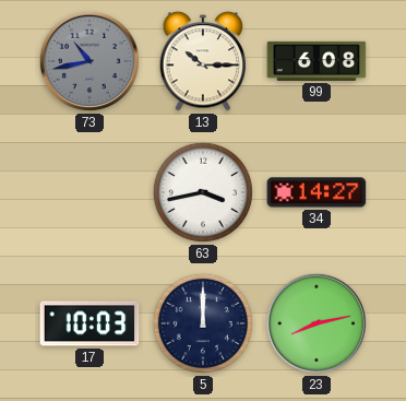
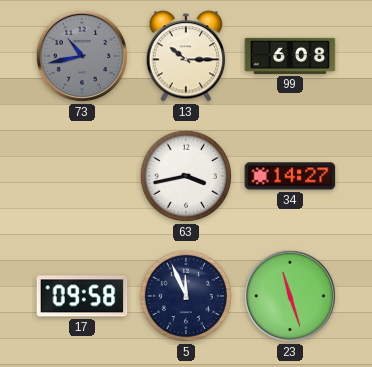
17: 10:03 -> 09:58 (82, 296)
5: 12:00 -> 11:56 (186, 296)
23: 8:13 -> 11:27 (290, 296)
